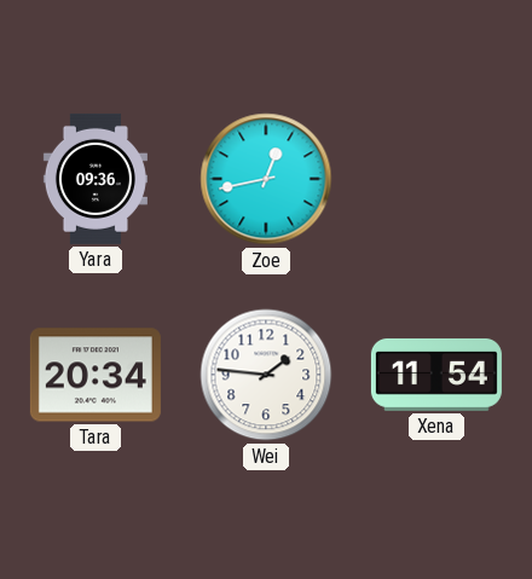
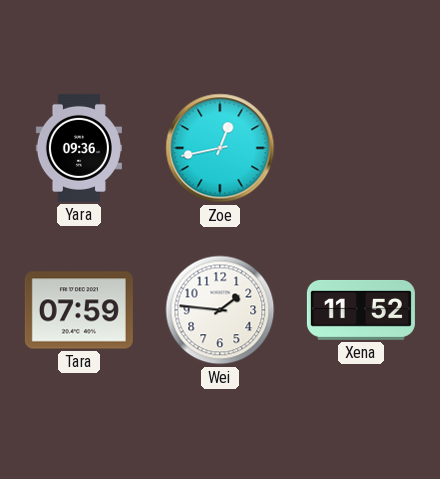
Tara: 20:34 -> 07:59 (79, 310)
Xena: 11:54 -> 11:52 (361, 310)
